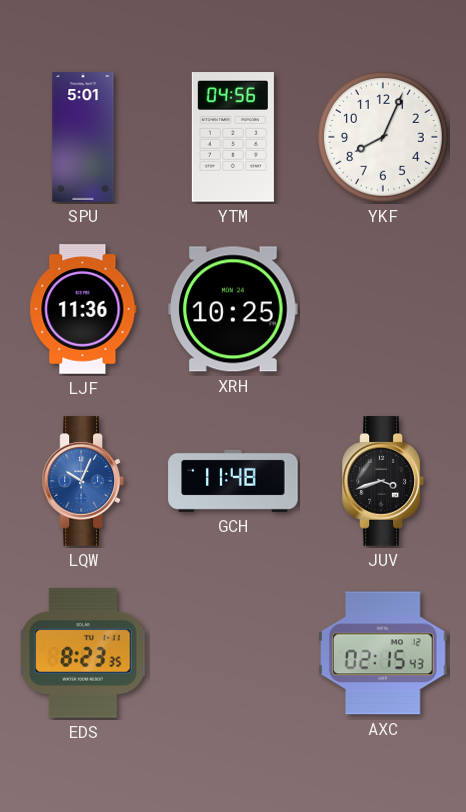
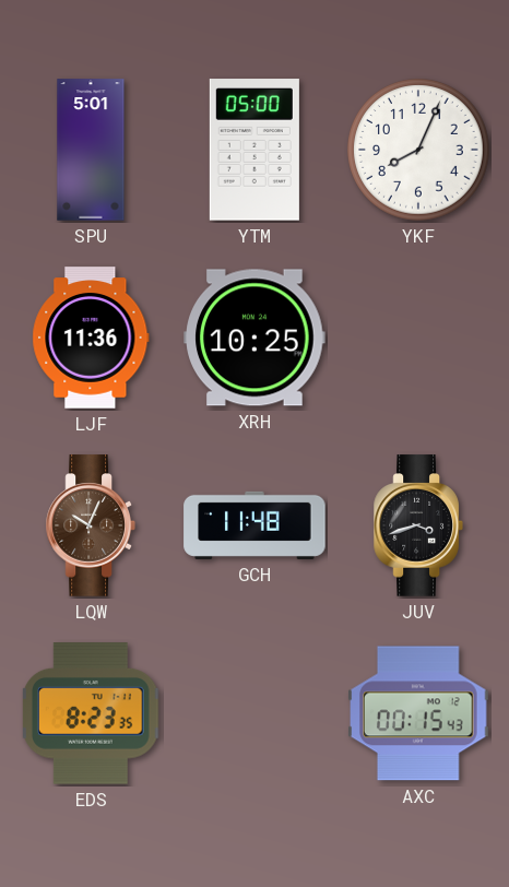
YTM: 04:56 -> 05:00 (254, 150)
LQW dial: blue -> brown (91, 525)
AXC: 02:15 -> 00:15 (418, 713)
